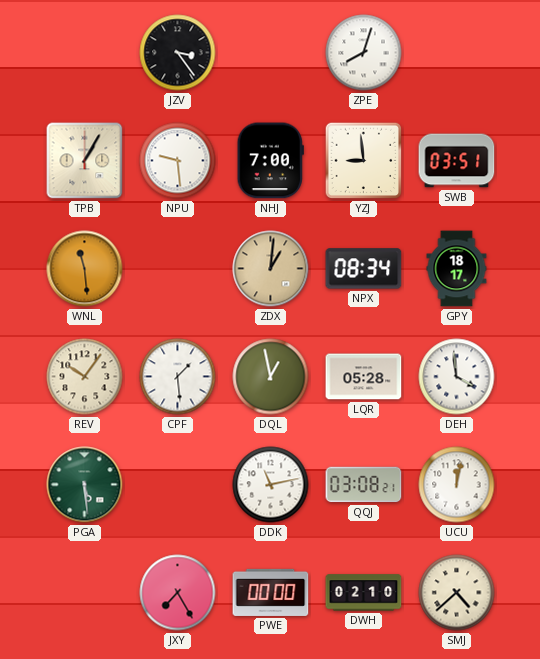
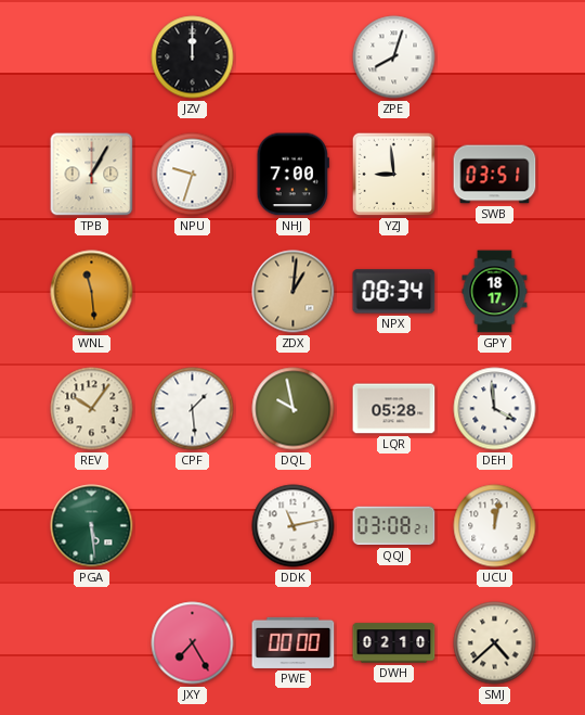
JZV: 3:24 -> 12:00 (193, 58)
NPU: 9:29 -> 9:33 (193, 175)
DQL: 12:58 -> 9:58 (294, 409)
